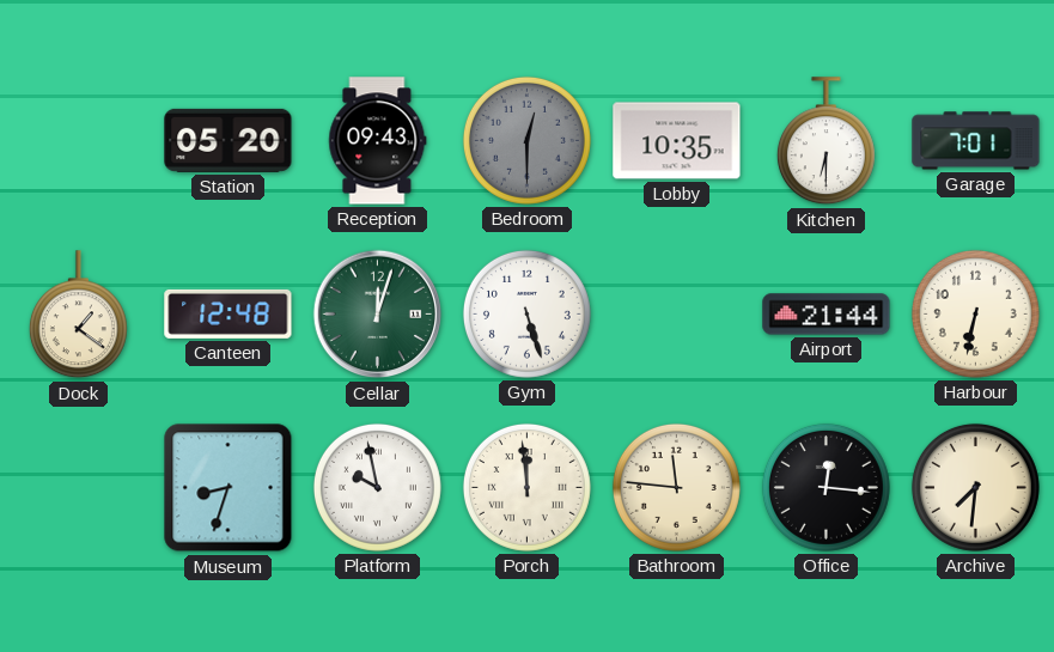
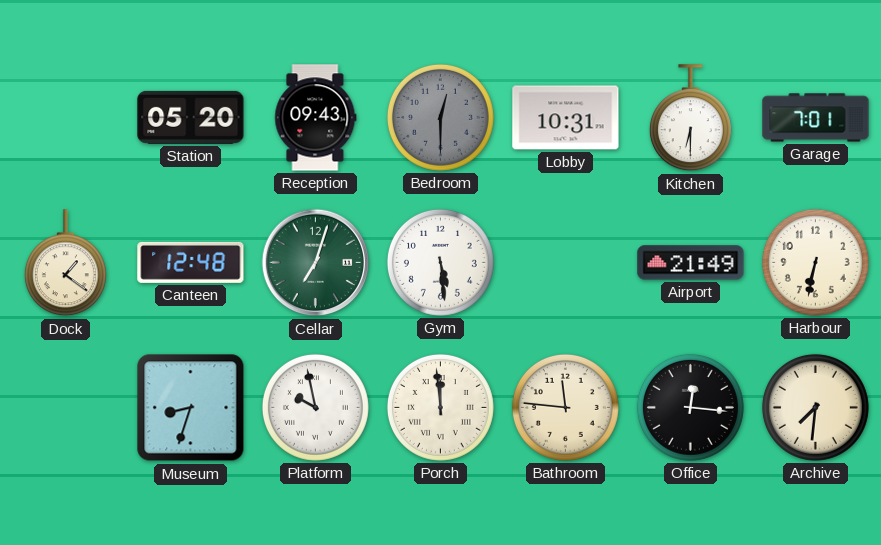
Lobby: 10:35 -> 10:31 (566, 118)
Cellar: 12:03 -> 7:03 (316, 263)
Gym: 5:27 -> 5:29 (440, 262)
Airport: 21:44 -> 21:49 (691, 263)
